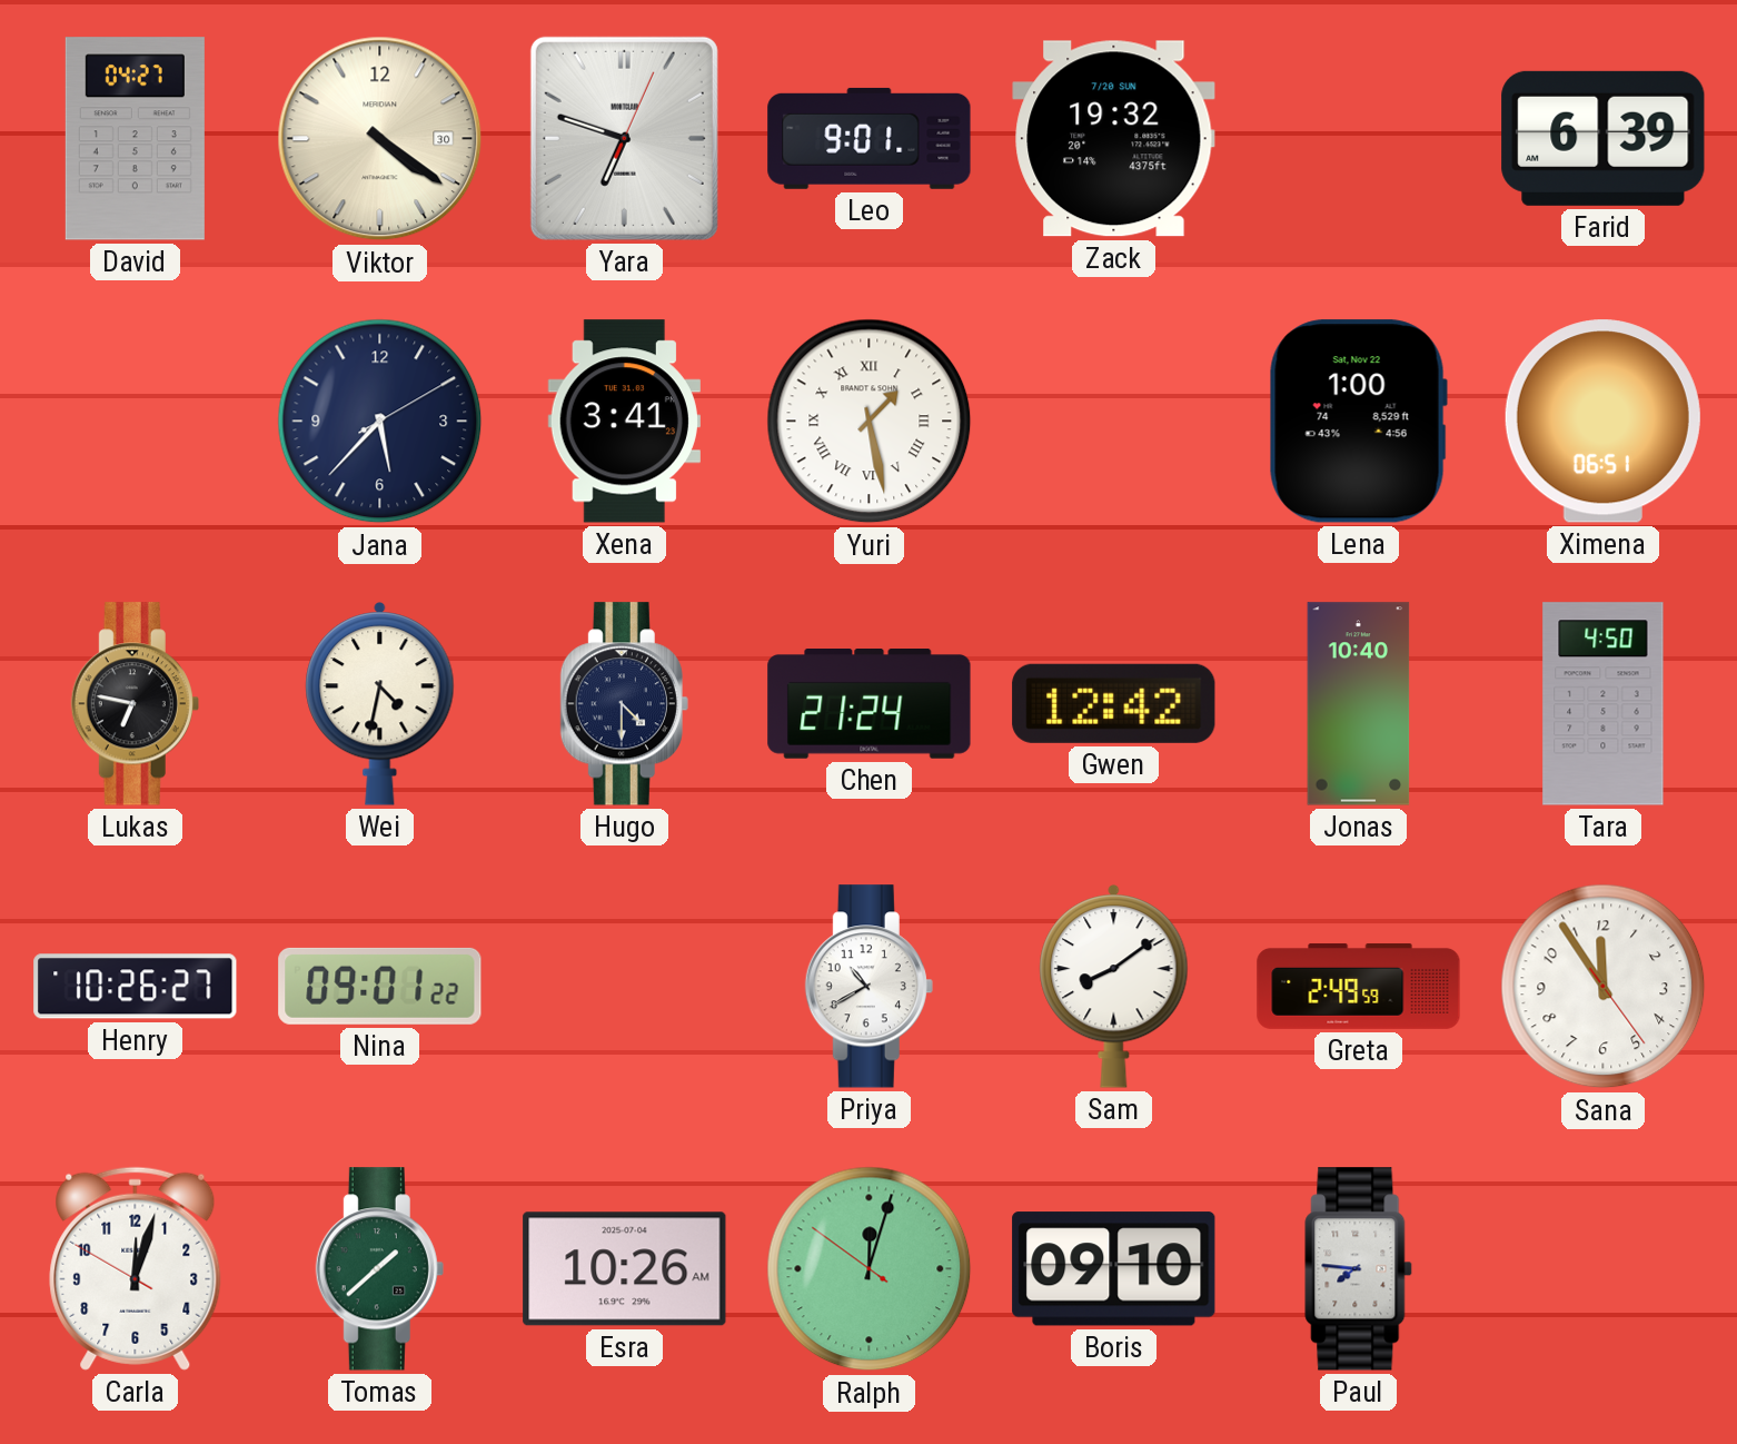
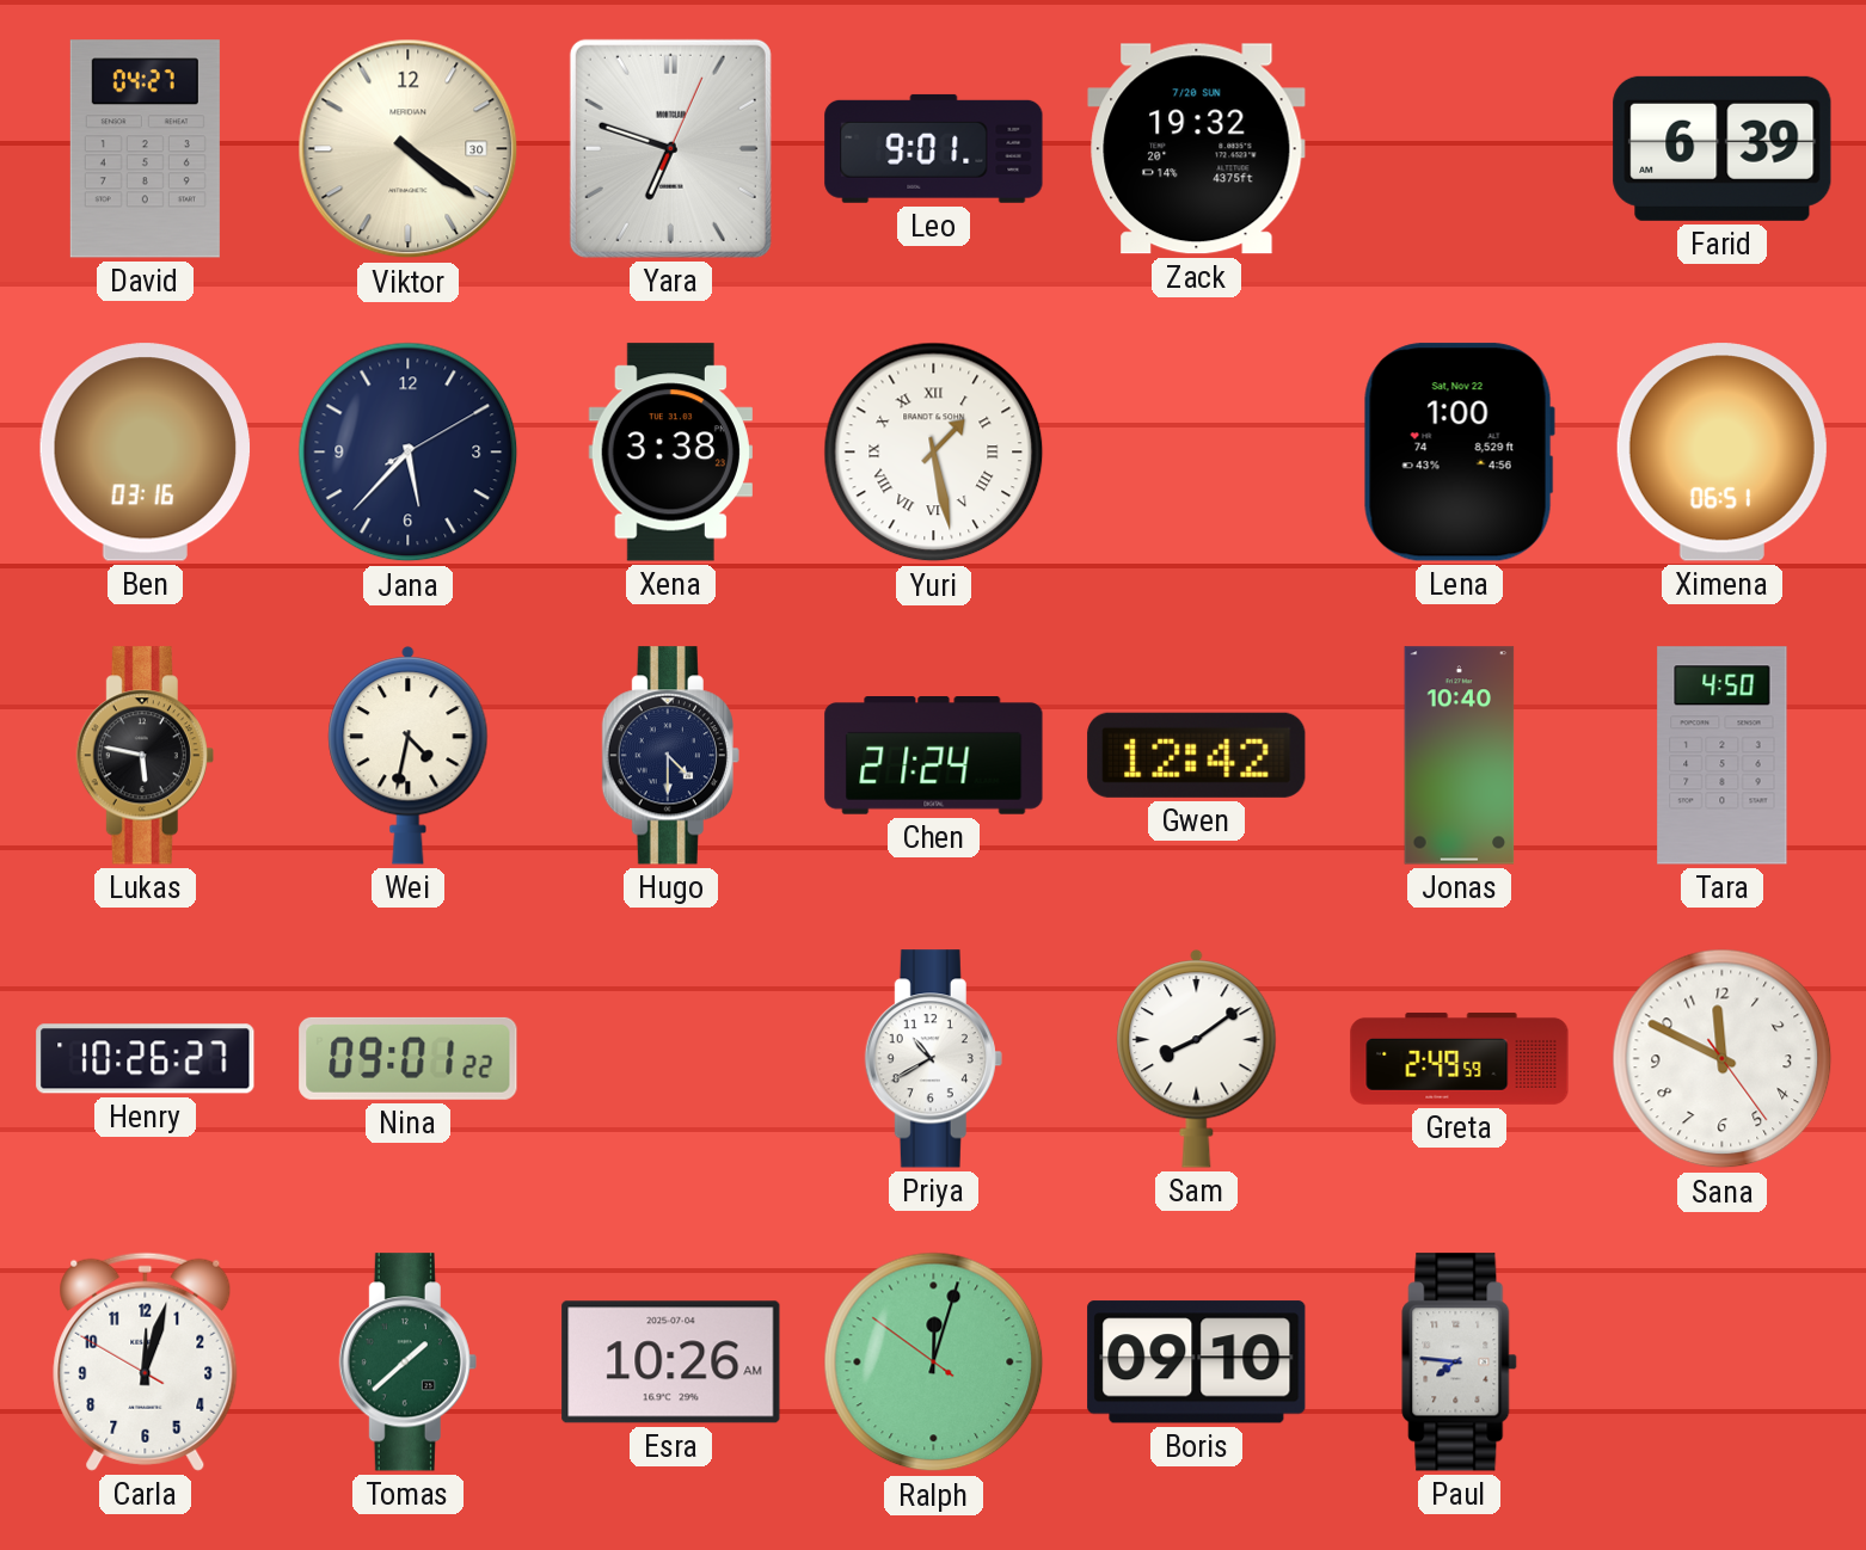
Ben: none -> 03:16 (146, 453)
Xena: 3:41 -> 3:38 (670, 453)
Lukas: 6:47 -> 5:47 (145, 756)
Sana: 11:54 -> 11:49 (1723, 1059)
